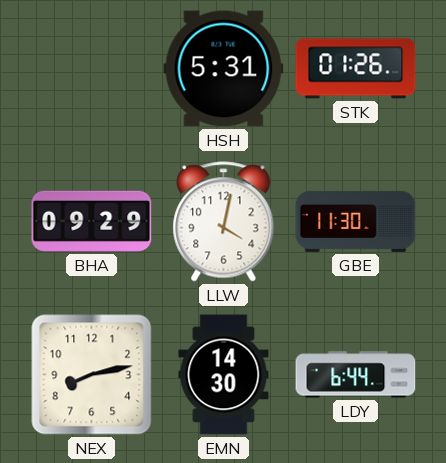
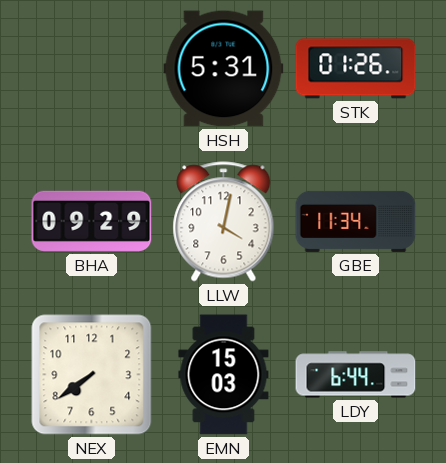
GBE: 11:30 -> 11:34 (356, 221)
NEX: 8:13 -> 7:39 (92, 375)
EMN: 14:30 -> 15:03 (224, 375)
